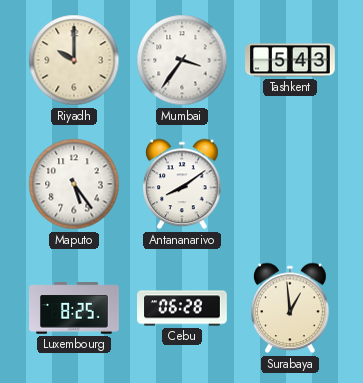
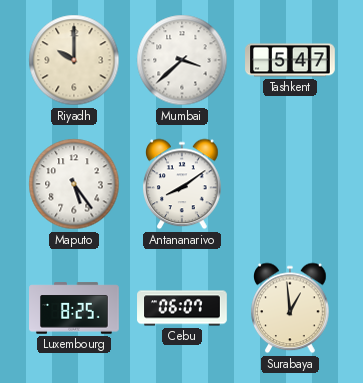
Mumbai: 3:36 -> 3:38 (182, 60)
Tashkent: 5:43 -> 5:47 (290, 60)
Cebu: 06:28 -> 06:07 (182, 308)
